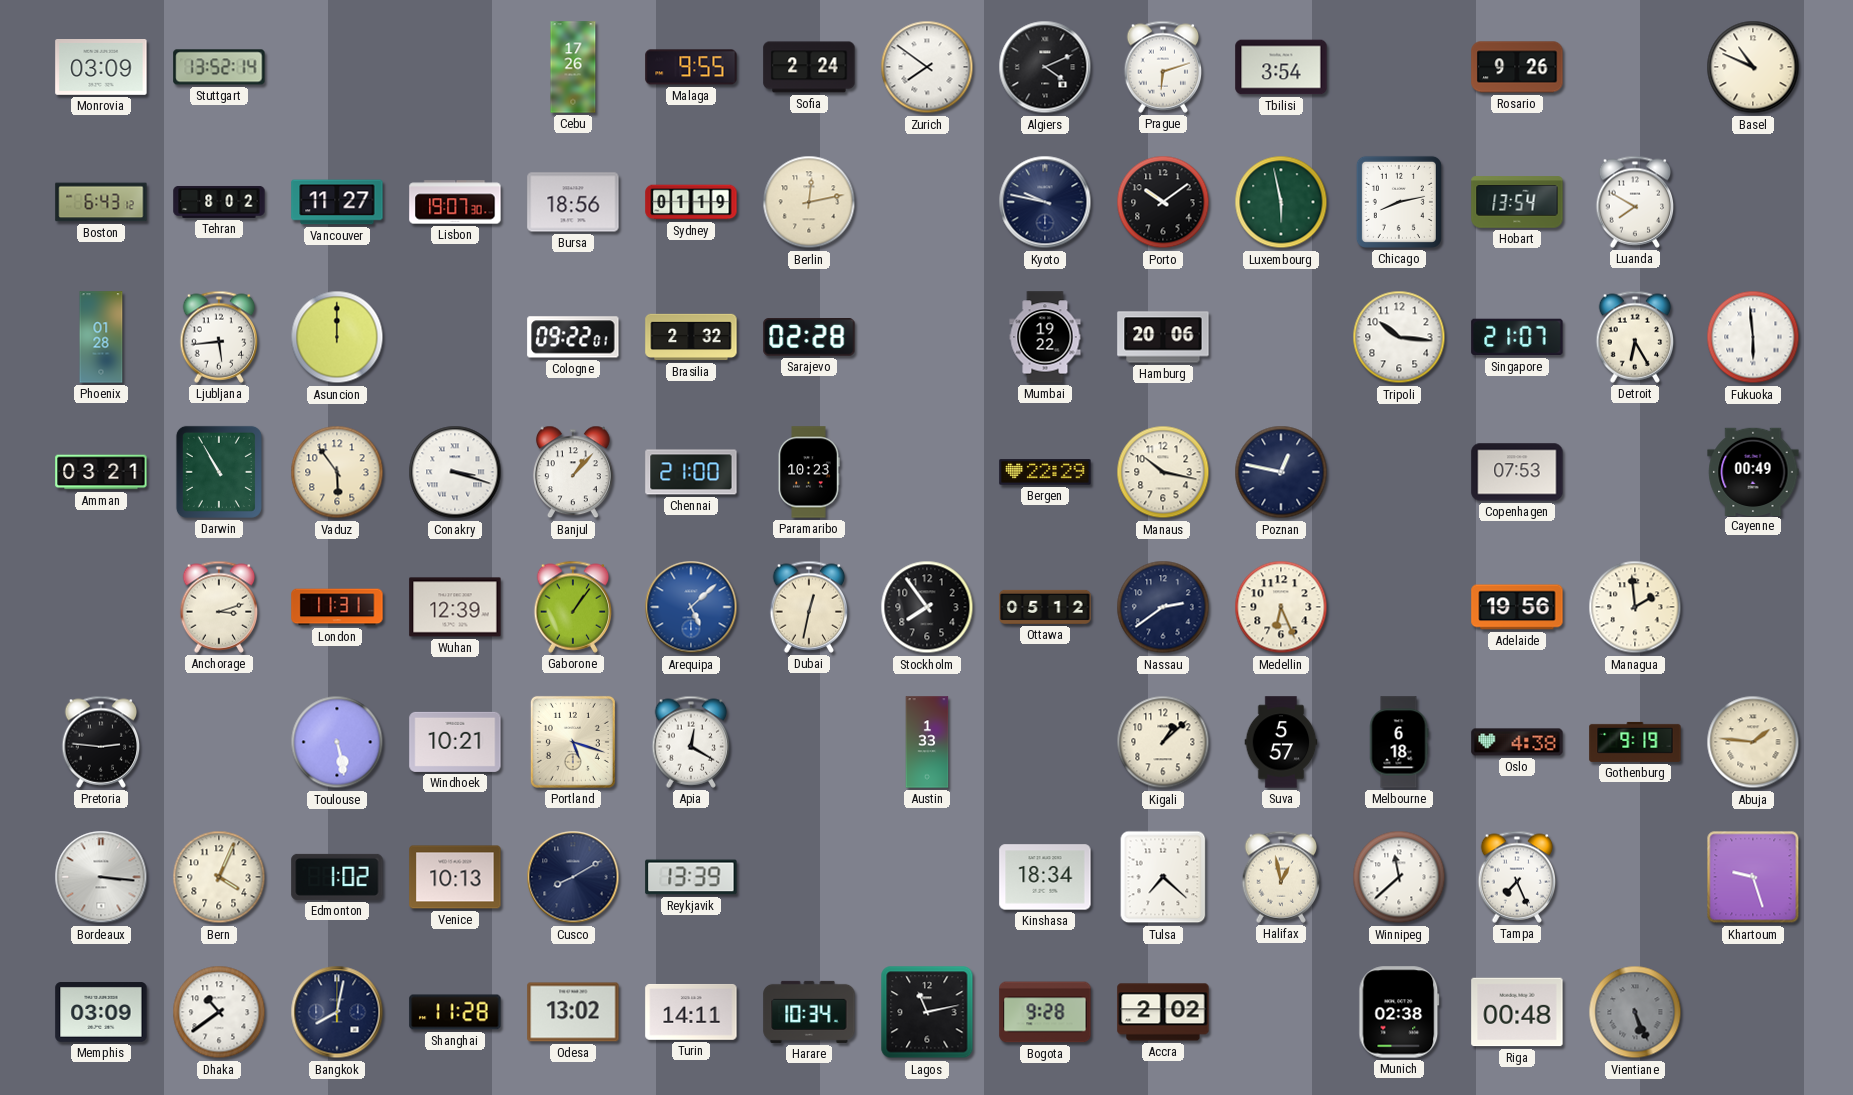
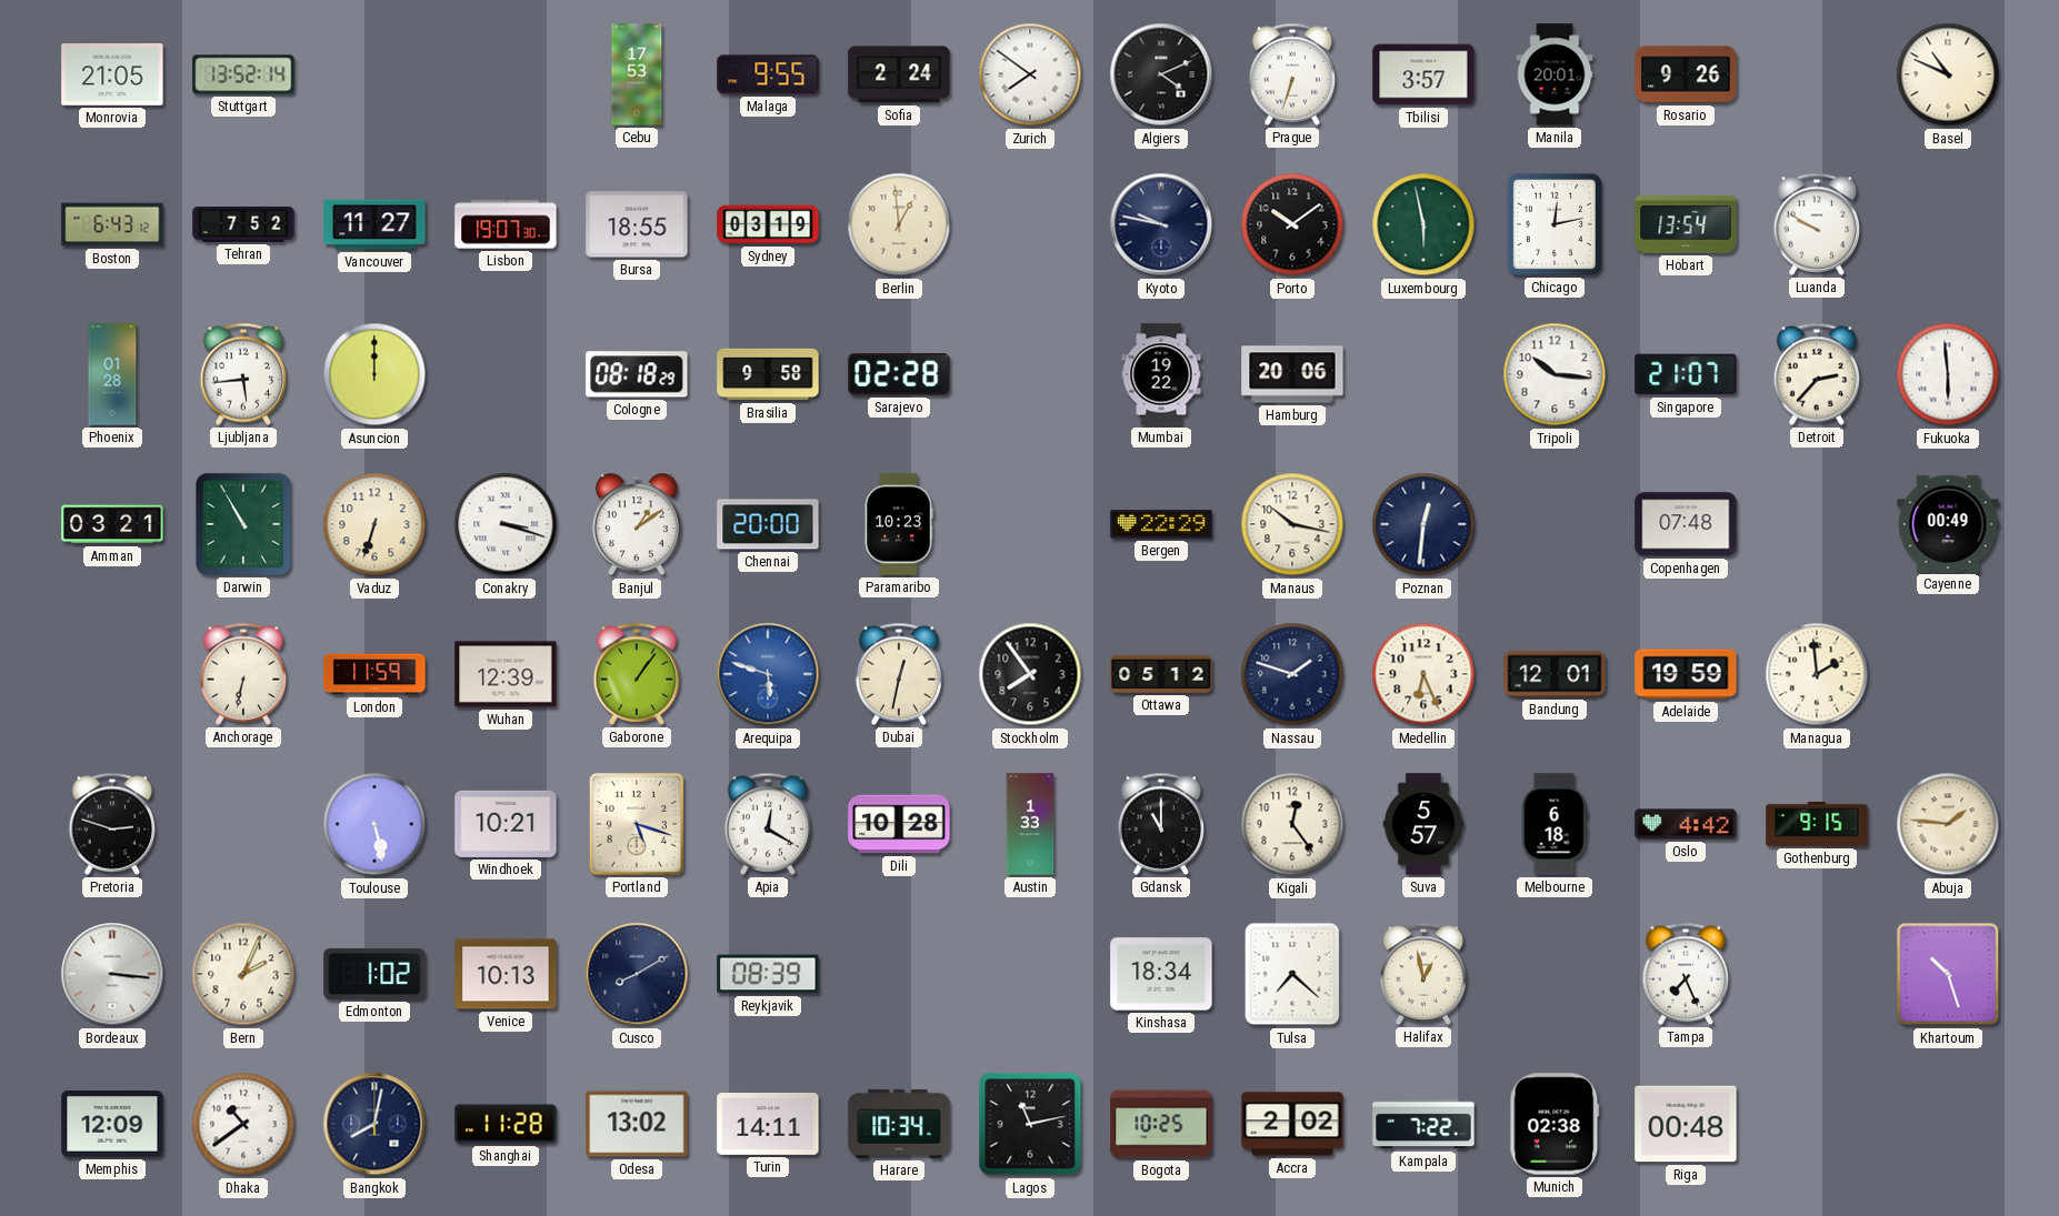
Monrovia: 03:09 -> 21:05 (112, 76)
Cebu: 17:26 -> 17:53 (637, 74)
Prague: 6:12 -> 6:33 (1292, 74)
Tbilisi: 3:54 -> 3:57 (1423, 74)
Manila: none -> 20:01 (1555, 74)
Tehran: 8:02 -> 7:52 (243, 224)
Bursa: 18:56 -> 18:55 (637, 224)
Sydney: 01:19 -> 03:19 (768, 224)
Berlin: 12:13 -> 12:59 (899, 224)
Chicago: 8:13 -> 12:13 (1555, 224)
Luanda: 7:50 -> 9:50 (1817, 224)
Cologne: 09:22 -> 08:18 (637, 374)
Brasilia: 2:32 -> 9:58 (768, 374)
Detroit: 6:25 -> 2:37 (1817, 374)
Vaduz: 5:54 -> 6:33 (374, 524)
Banjul: 1:07 -> 1:09 (637, 524)
Chennai: 21:00 -> 20:00 (768, 524)
Poznan: 12:47 -> 12:31 (1423, 524)
Copenhagen: 07:53 -> 07:48 (1686, 524)
Anchorage: 3:12 -> 6:32 (243, 674)
London: 11:31 -> 11:59 (374, 674)
Arequipa: 5:08 -> 5:48 (768, 674)
Nassau: 2:39 -> 1:48 (1292, 674)
Bandung: none -> 12:01 (1555, 674)
Adelaide: 19:56 -> 19:59 (1686, 674)
Pretoria: 2:46 -> 2:48 (112, 824)
Dili: none -> 10:28 (899, 824)
Gdansk: none -> 11:00 (1161, 824)
Kigali: 1:08 -> 12:24 (1292, 824)
Oslo: 4:38 -> 4:42 (1686, 824)
Gothenburg: 9:19 -> 9:15 (1817, 824)
Bern: 4:04 -> 2:04 (243, 974)
Reykjavik: 13:39 -> 08:39 (768, 974)
Winnipeg: 11:38 -> none (1399, 877)
Khartoum: 9:27 -> 10:27 (1948, 974)
Memphis: 03:09 -> 12:09 (112, 1125)
Bogota: 9:28 -> 10:25 (1161, 1124)
Kampala: none -> 7:22 (1423, 1124)
Vientiane: 5:26 -> none (1635, 1012)
